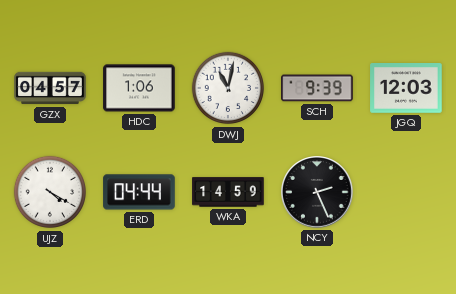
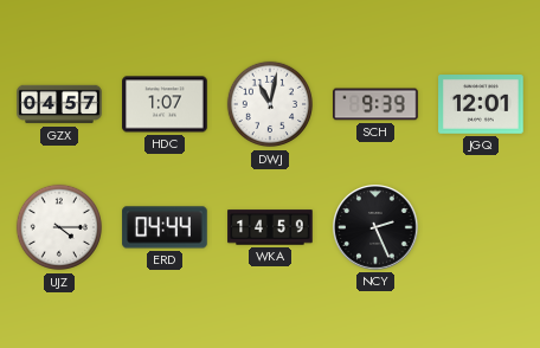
HDC: 1:06 -> 1:07 (165, 104)
JGQ: 12:03 -> 12:01 (481, 105)
UJZ: 4:20 -> 4:15 (59, 227)
